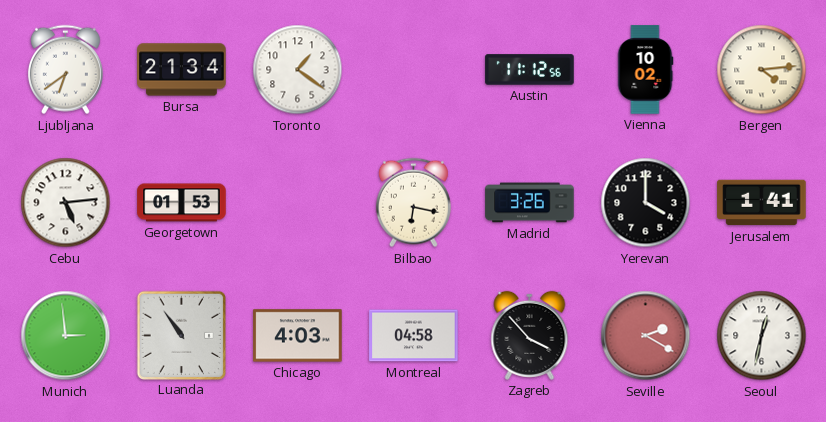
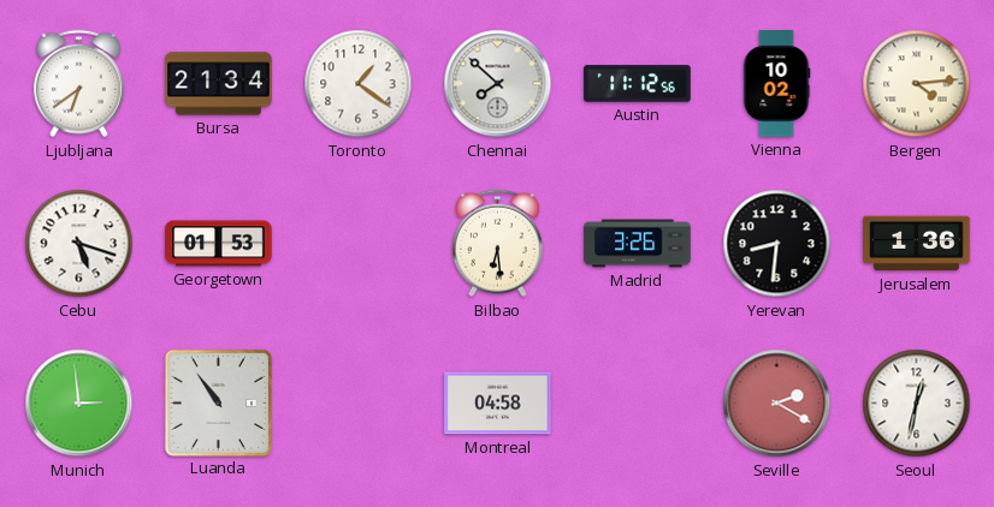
Chennai: none -> 7:52 (498, 84)
Cebu: 5:14 -> 5:18 (79, 244)
Bilbao: 6:17 -> 6:29 (497, 244)
Yerevan: 4:00 -> 8:31 (777, 244)
Jerusalem: 1:41 -> 1:36 (917, 244)
Chicago: 4:03 -> none (298, 336)
Zagreb: 3:53 -> none (530, 335)
